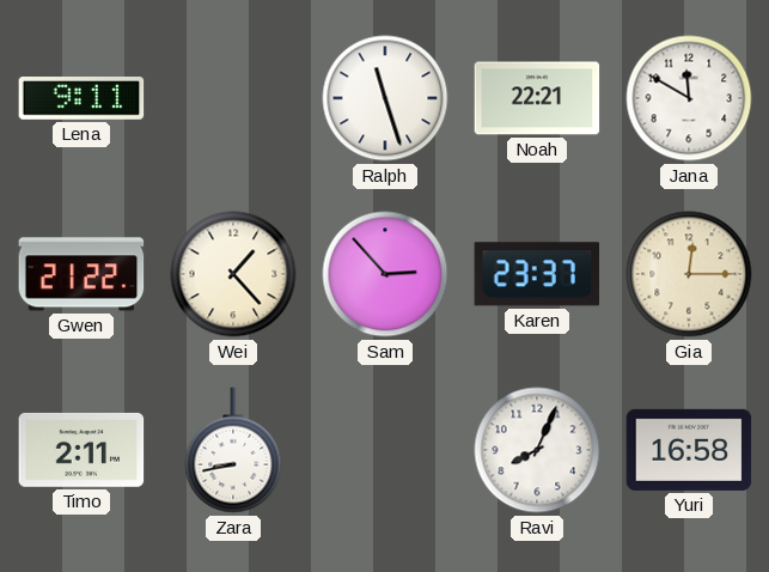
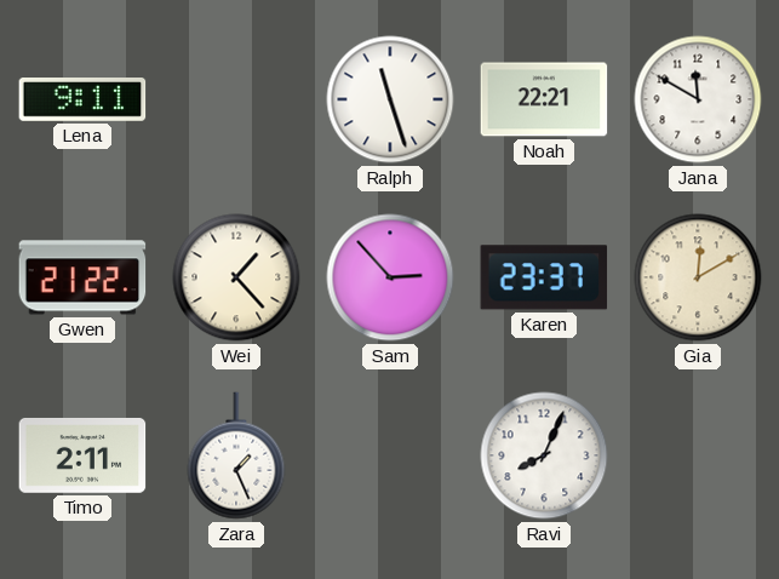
Gia: 12:15 -> 12:10 (698, 277)
Zara: 8:43 -> 1:26 (236, 455)
Yuri: 16:58 -> none (689, 450)
